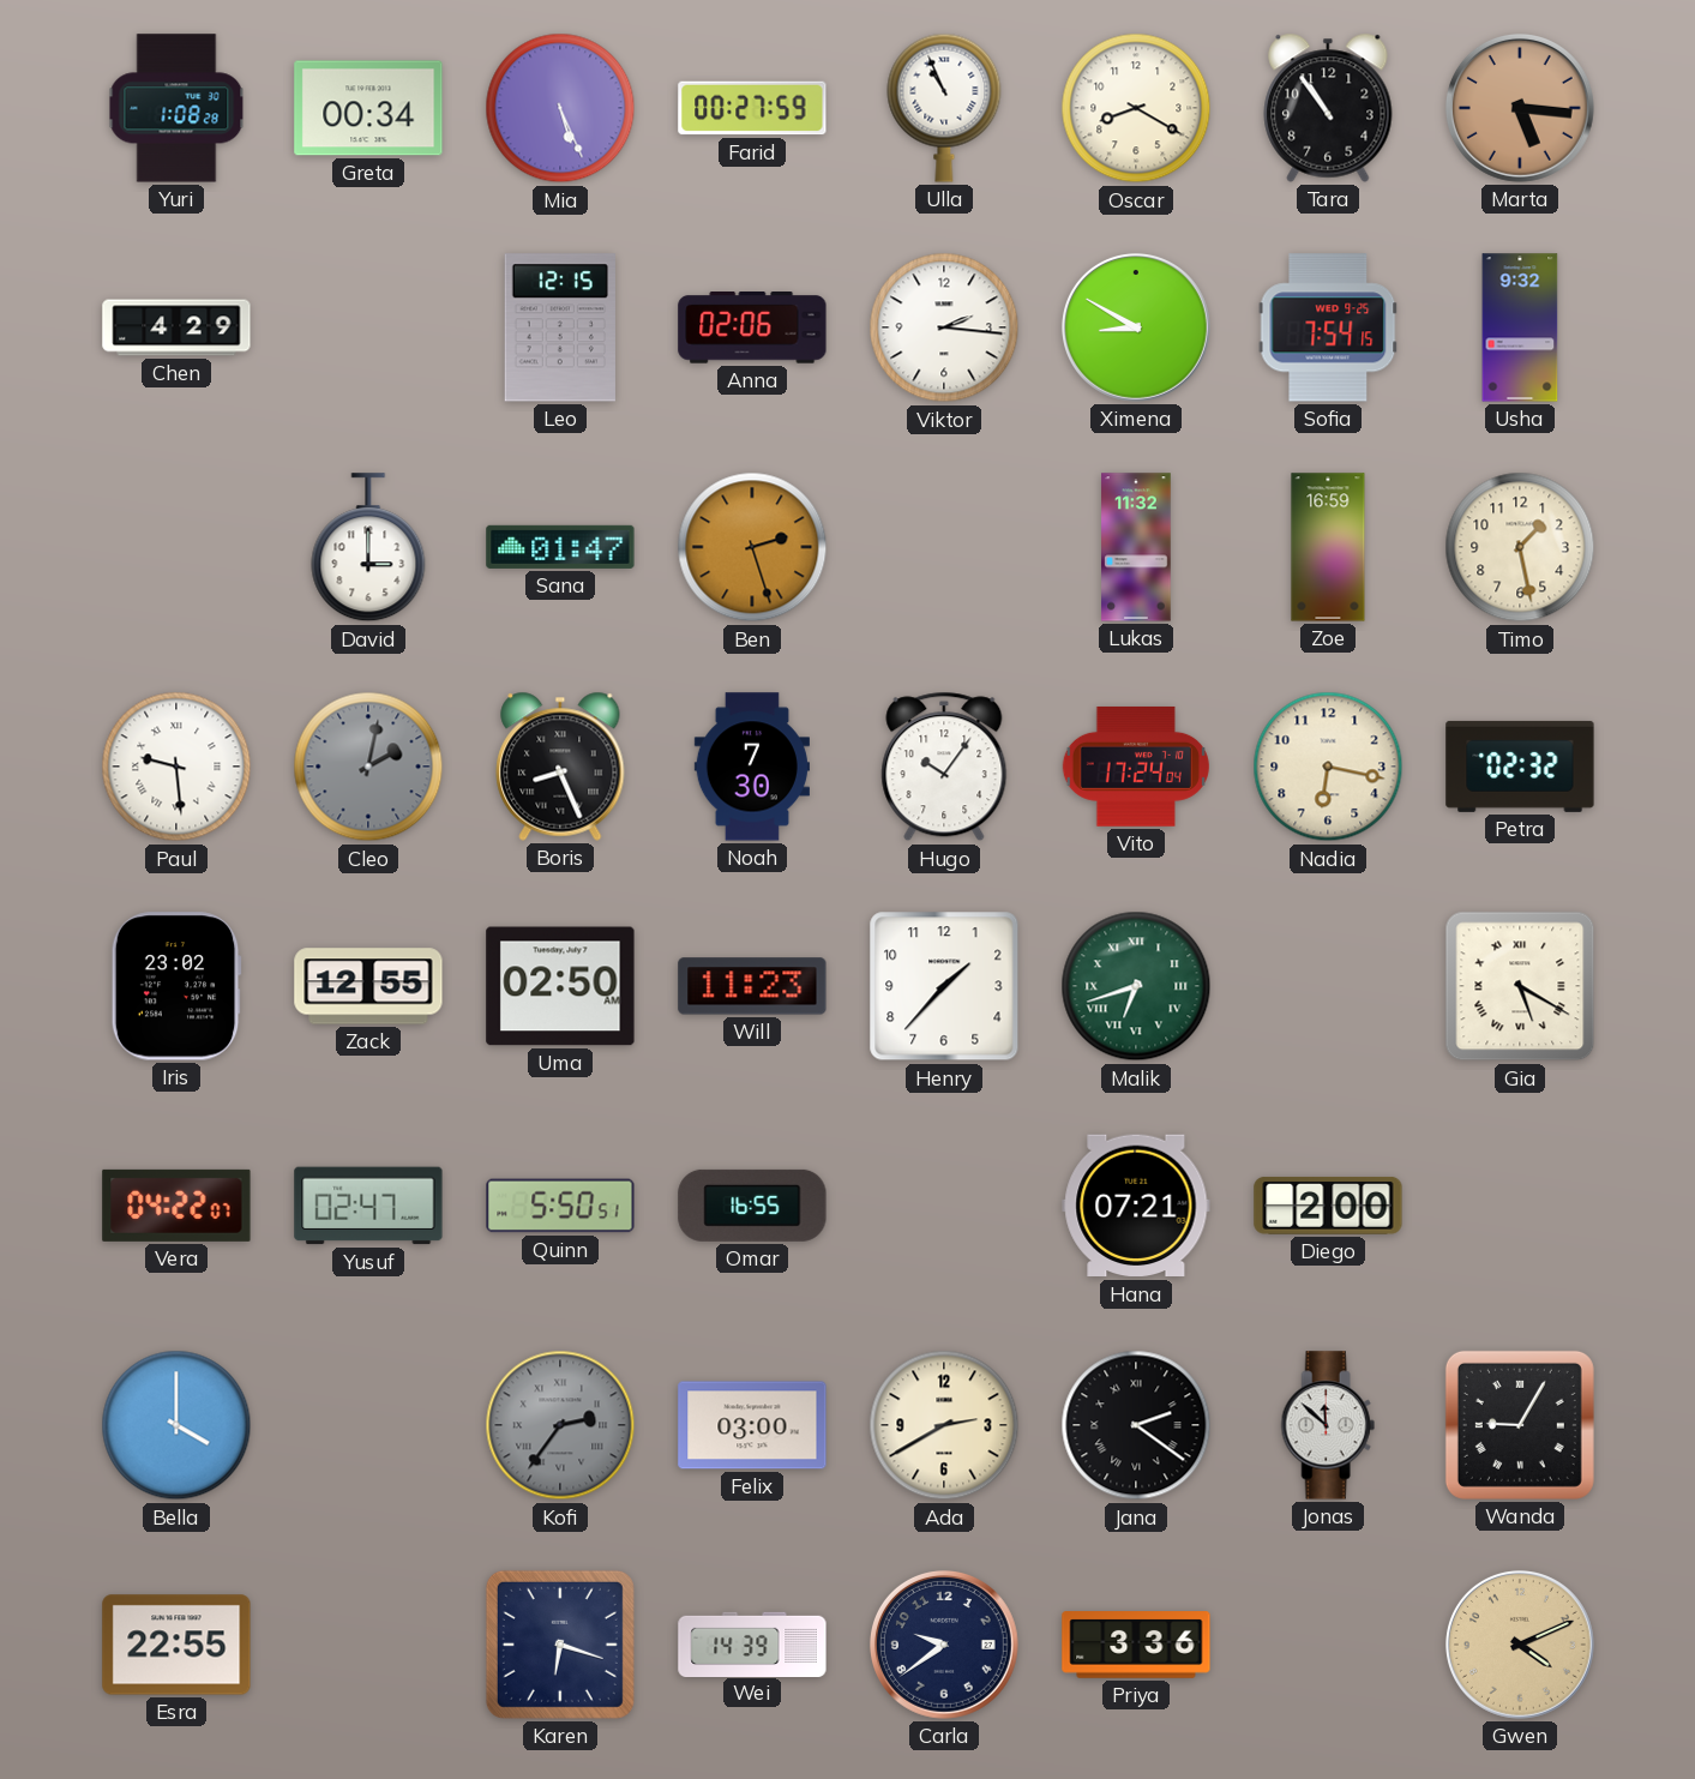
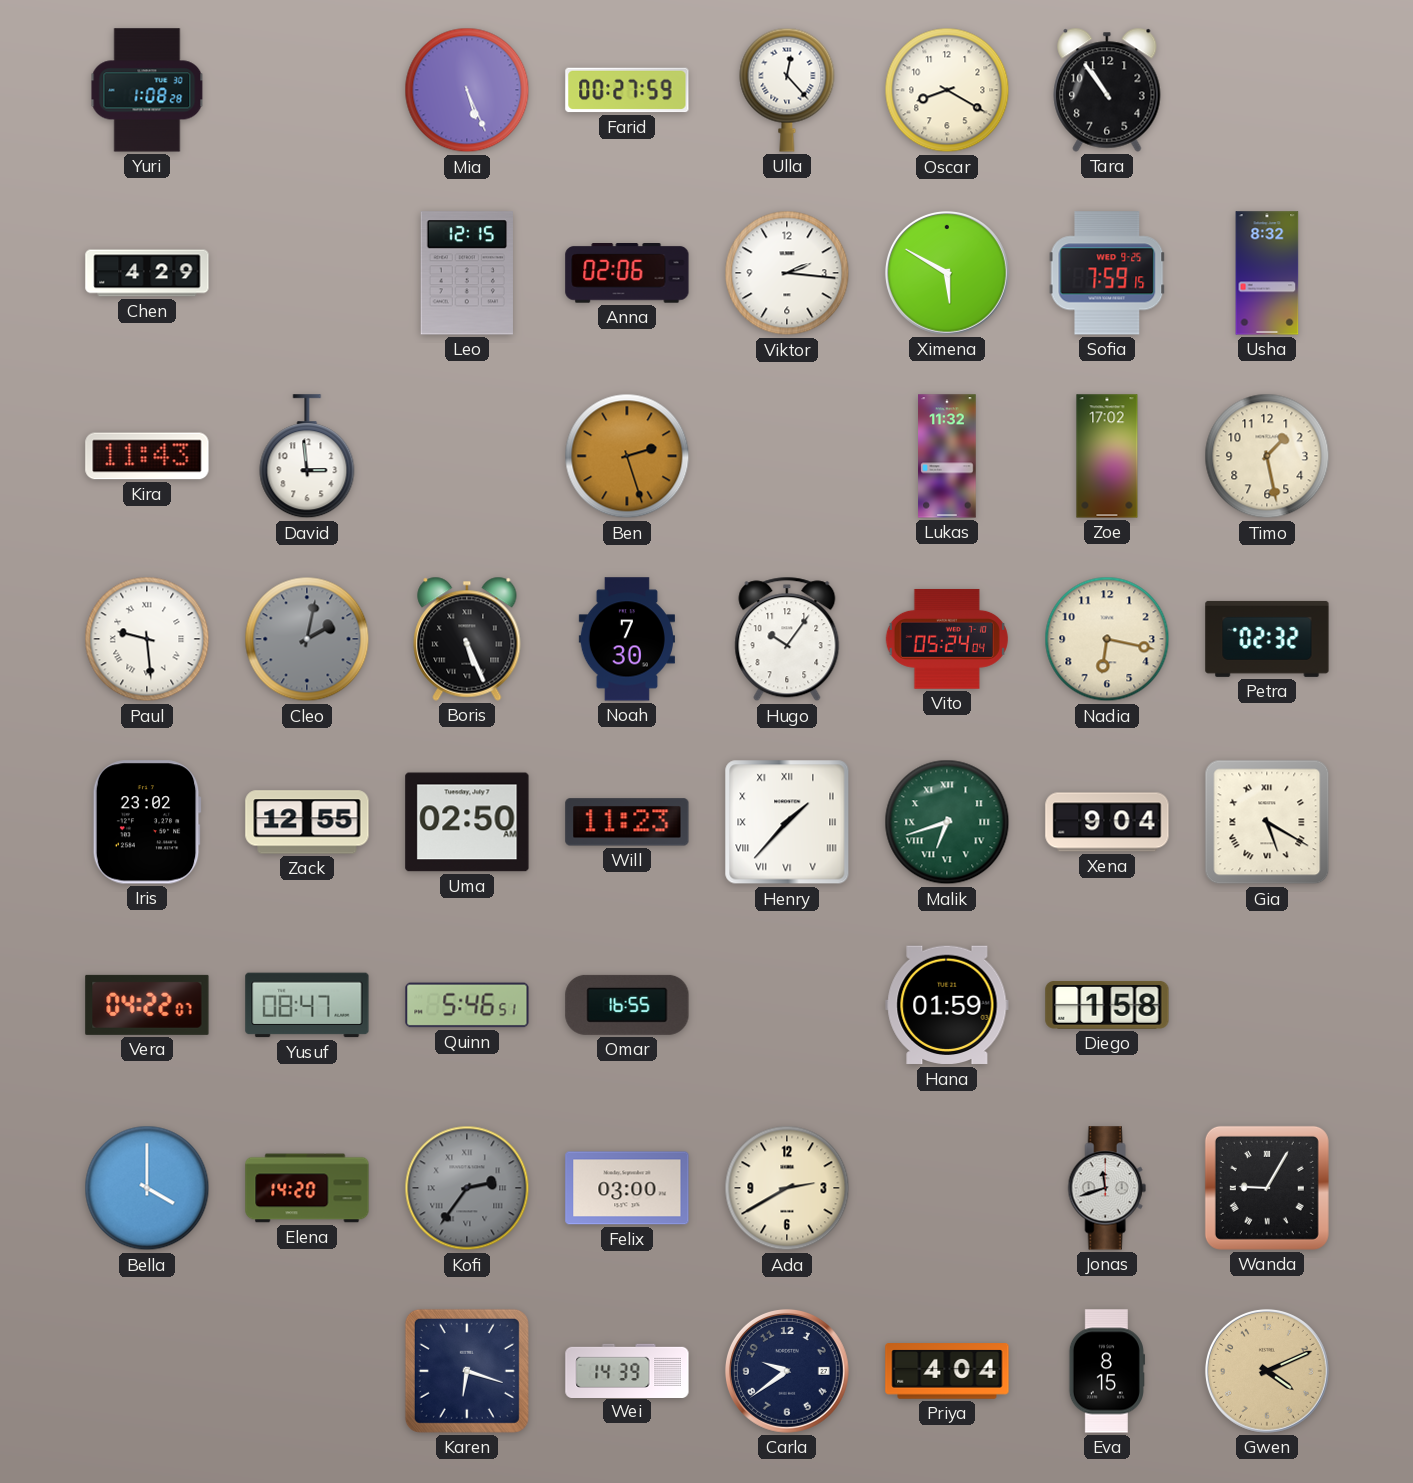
Greta: 00:34 -> none (368, 108)
Ulla: 10:56 -> 12:23 (787, 90)
Marta: 5:16 -> none (1520, 108)
Ximena: 8:50 -> 5:50 (947, 273)
Sofia: 7:54 -> 7:59 (1107, 273)
Usha: 9:32 -> 8:32 (1267, 273)
Kira: none -> 11:43 (147, 456)
David: 3:00 -> 2:59 (307, 457)
Sana: 01:47 -> none (560, 547)
Zoe: 16:59 -> 17:02 (1107, 456)
Boris: 8:26 -> 5:26 (467, 639)
Vito: 17:24 -> 05:24 (947, 639)
Henry numerals: Arabic -> Roman (787, 822)
Xena: none -> 9:04 (1107, 822)
Yusuf: 02:47 -> 08:47 (307, 1005)
Quinn: 5:50 -> 5:46 (467, 1005)
Hana: 07:21 -> 01:59 (947, 1005)
Diego: 2:00 -> 1:58 (1107, 1005)
Elena: none -> 14:20 (307, 1188)
Jana: 2:21 -> none (1136, 1425)
Jonas: 11:52 -> 11:42 (1107, 1188)
Esra: 22:55 -> none (176, 1645)
Priya: 3:36 -> 4:04 (947, 1371)
Eva: none -> 8:15 (1107, 1371)
